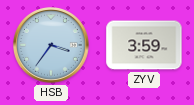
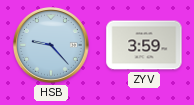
HSB: 3:36 -> 9:23 (52, 46)
